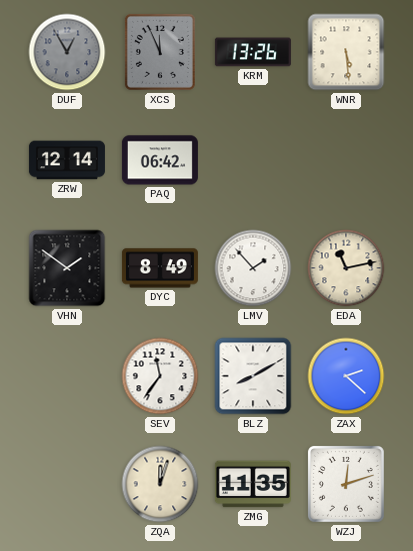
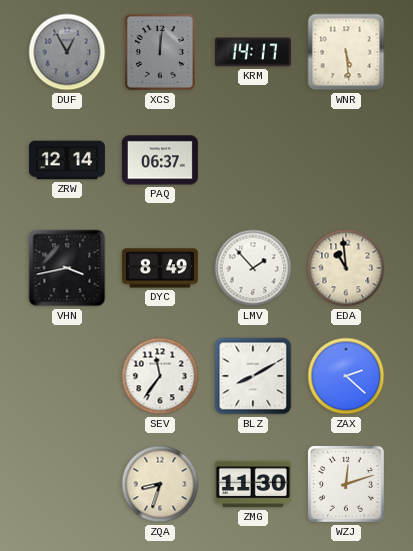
XCS: 11:56 -> 12:01 (160, 52)
KRM: 13:26 -> 14:17 (253, 52)
PAQ: 06:42 -> 06:37 (160, 160)
VHN: 1:51 -> 3:43 (67, 268)
EDA: 11:13 -> 10:59 (346, 268)
ZQA: 12:03 -> 8:33 (160, 484)
ZMG: 11:35 -> 11:30 (253, 484)
